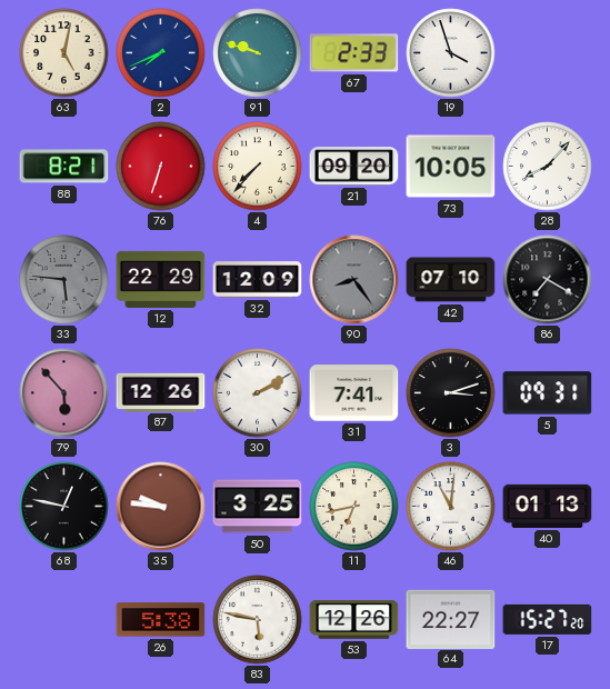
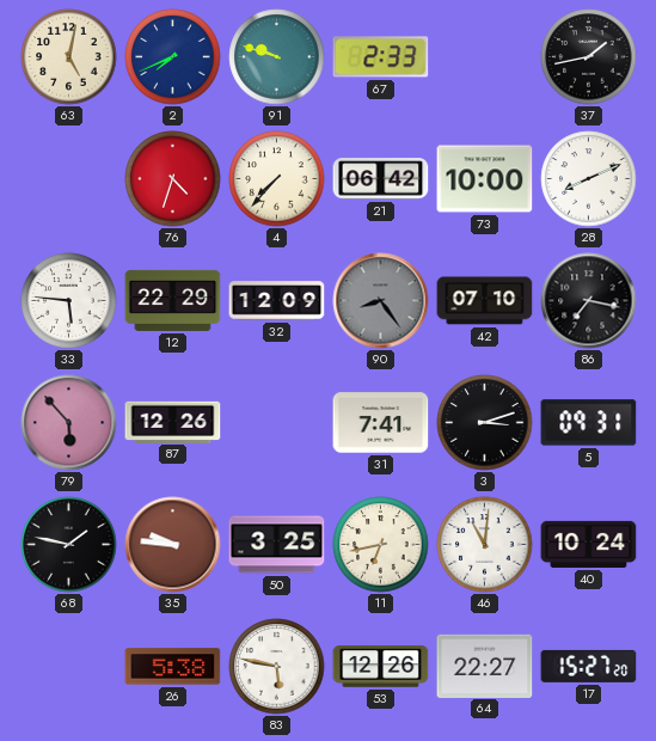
19: 3:57 -> none (451, 53)
37: none -> 1:43 (589, 57)
88: 8:21 -> none (64, 167)
76: 6:33 -> 4:33 (173, 179)
21: 09:20 -> 06:42 (381, 179)
73: 10:05 -> 10:00 (485, 179)
28: 8:07 -> 8:11 (589, 179)
33 dial: grey -> white (69, 301)
86: 7:20 -> 7:17 (589, 301)
30: 2:10 -> none (258, 393)
68: 12:47 -> 1:47 (69, 545)
40: 01:13 -> 10:24 (589, 544)
